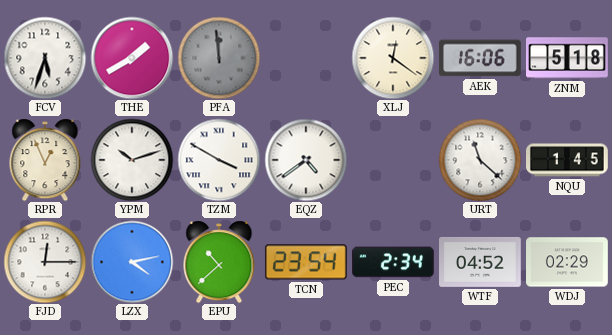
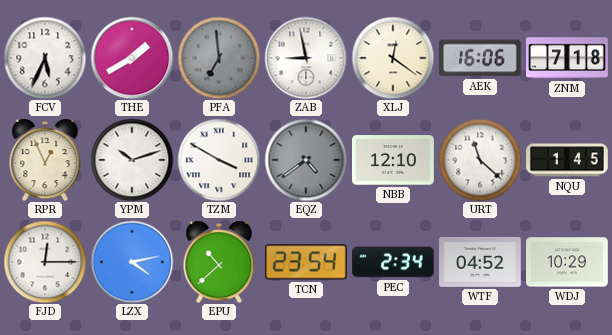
FCV: 5:33 -> 5:34 (45, 58)
PFA: 11:59 -> 6:59 (219, 58)
ZAB: none -> 8:58 (306, 58)
ZNM: 5:18 -> 7:18 (568, 58)
EQZ dial: white -> grey (306, 160)
NBB: none -> 12:10 (394, 160)
WDJ: 02:29 -> 10:29 (568, 262)
